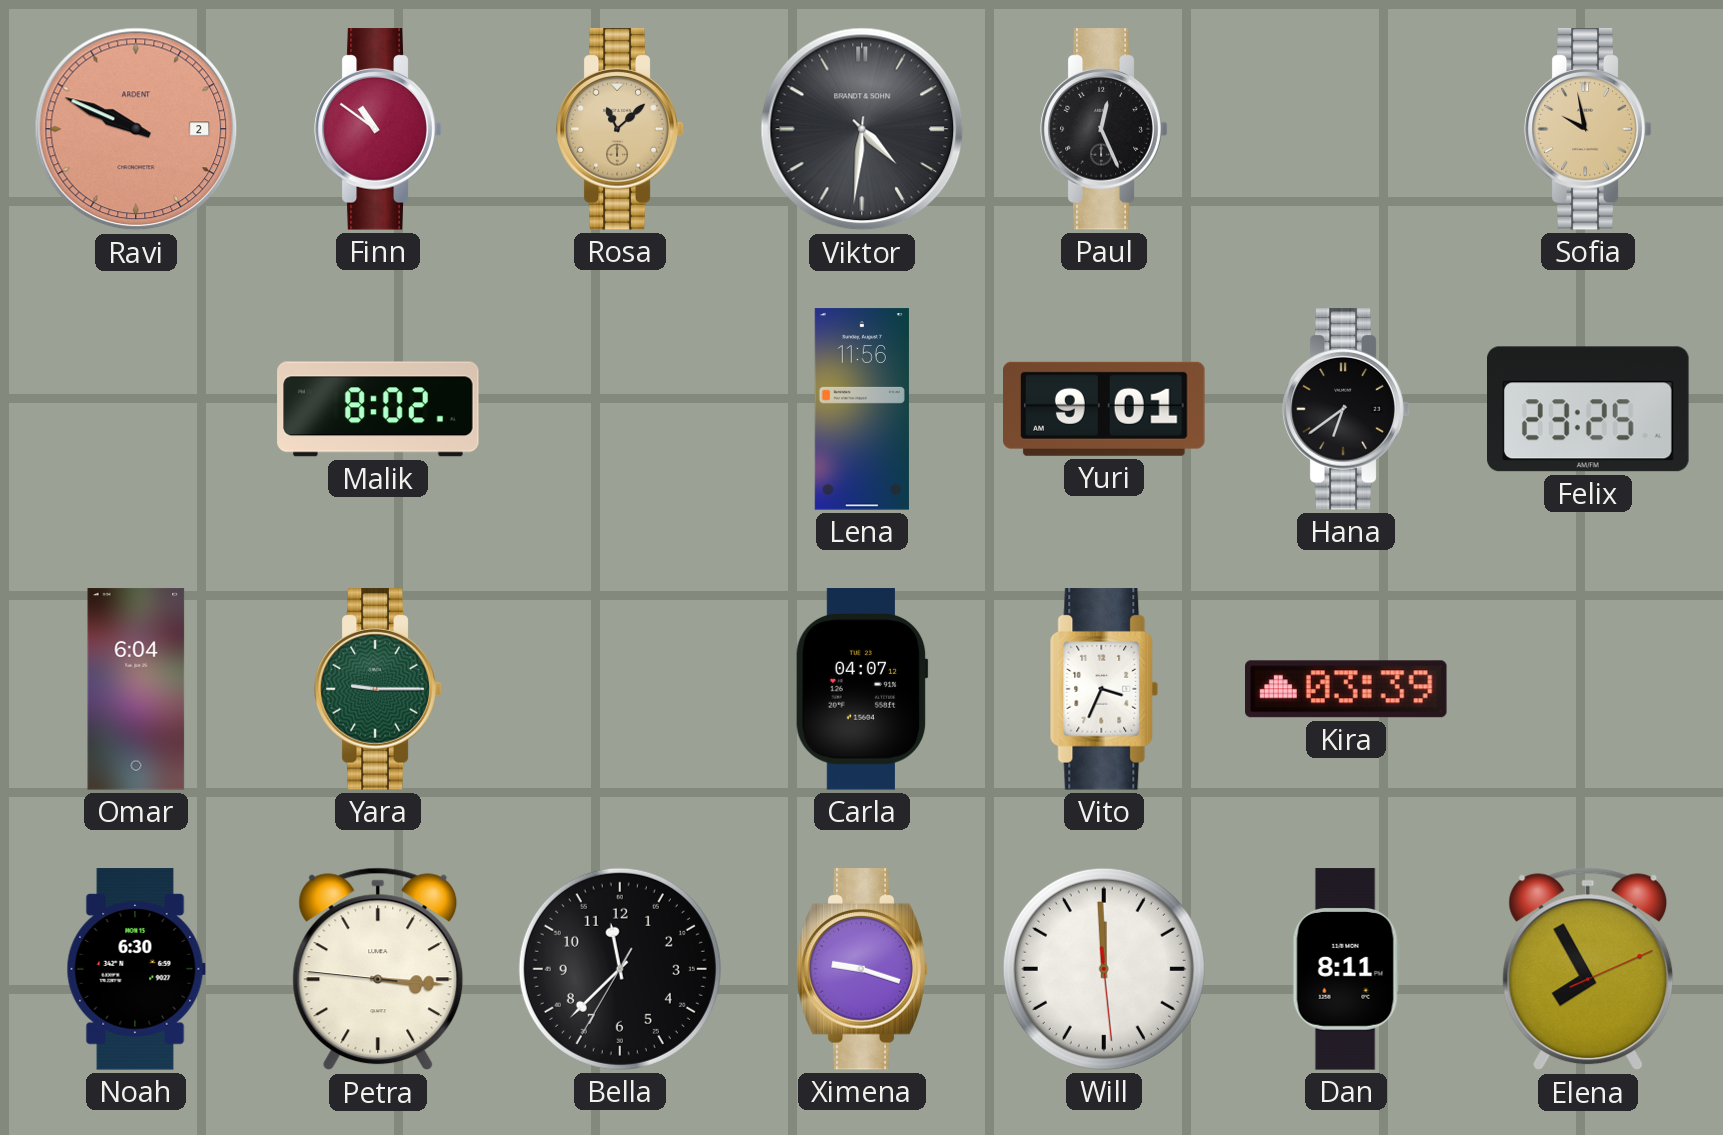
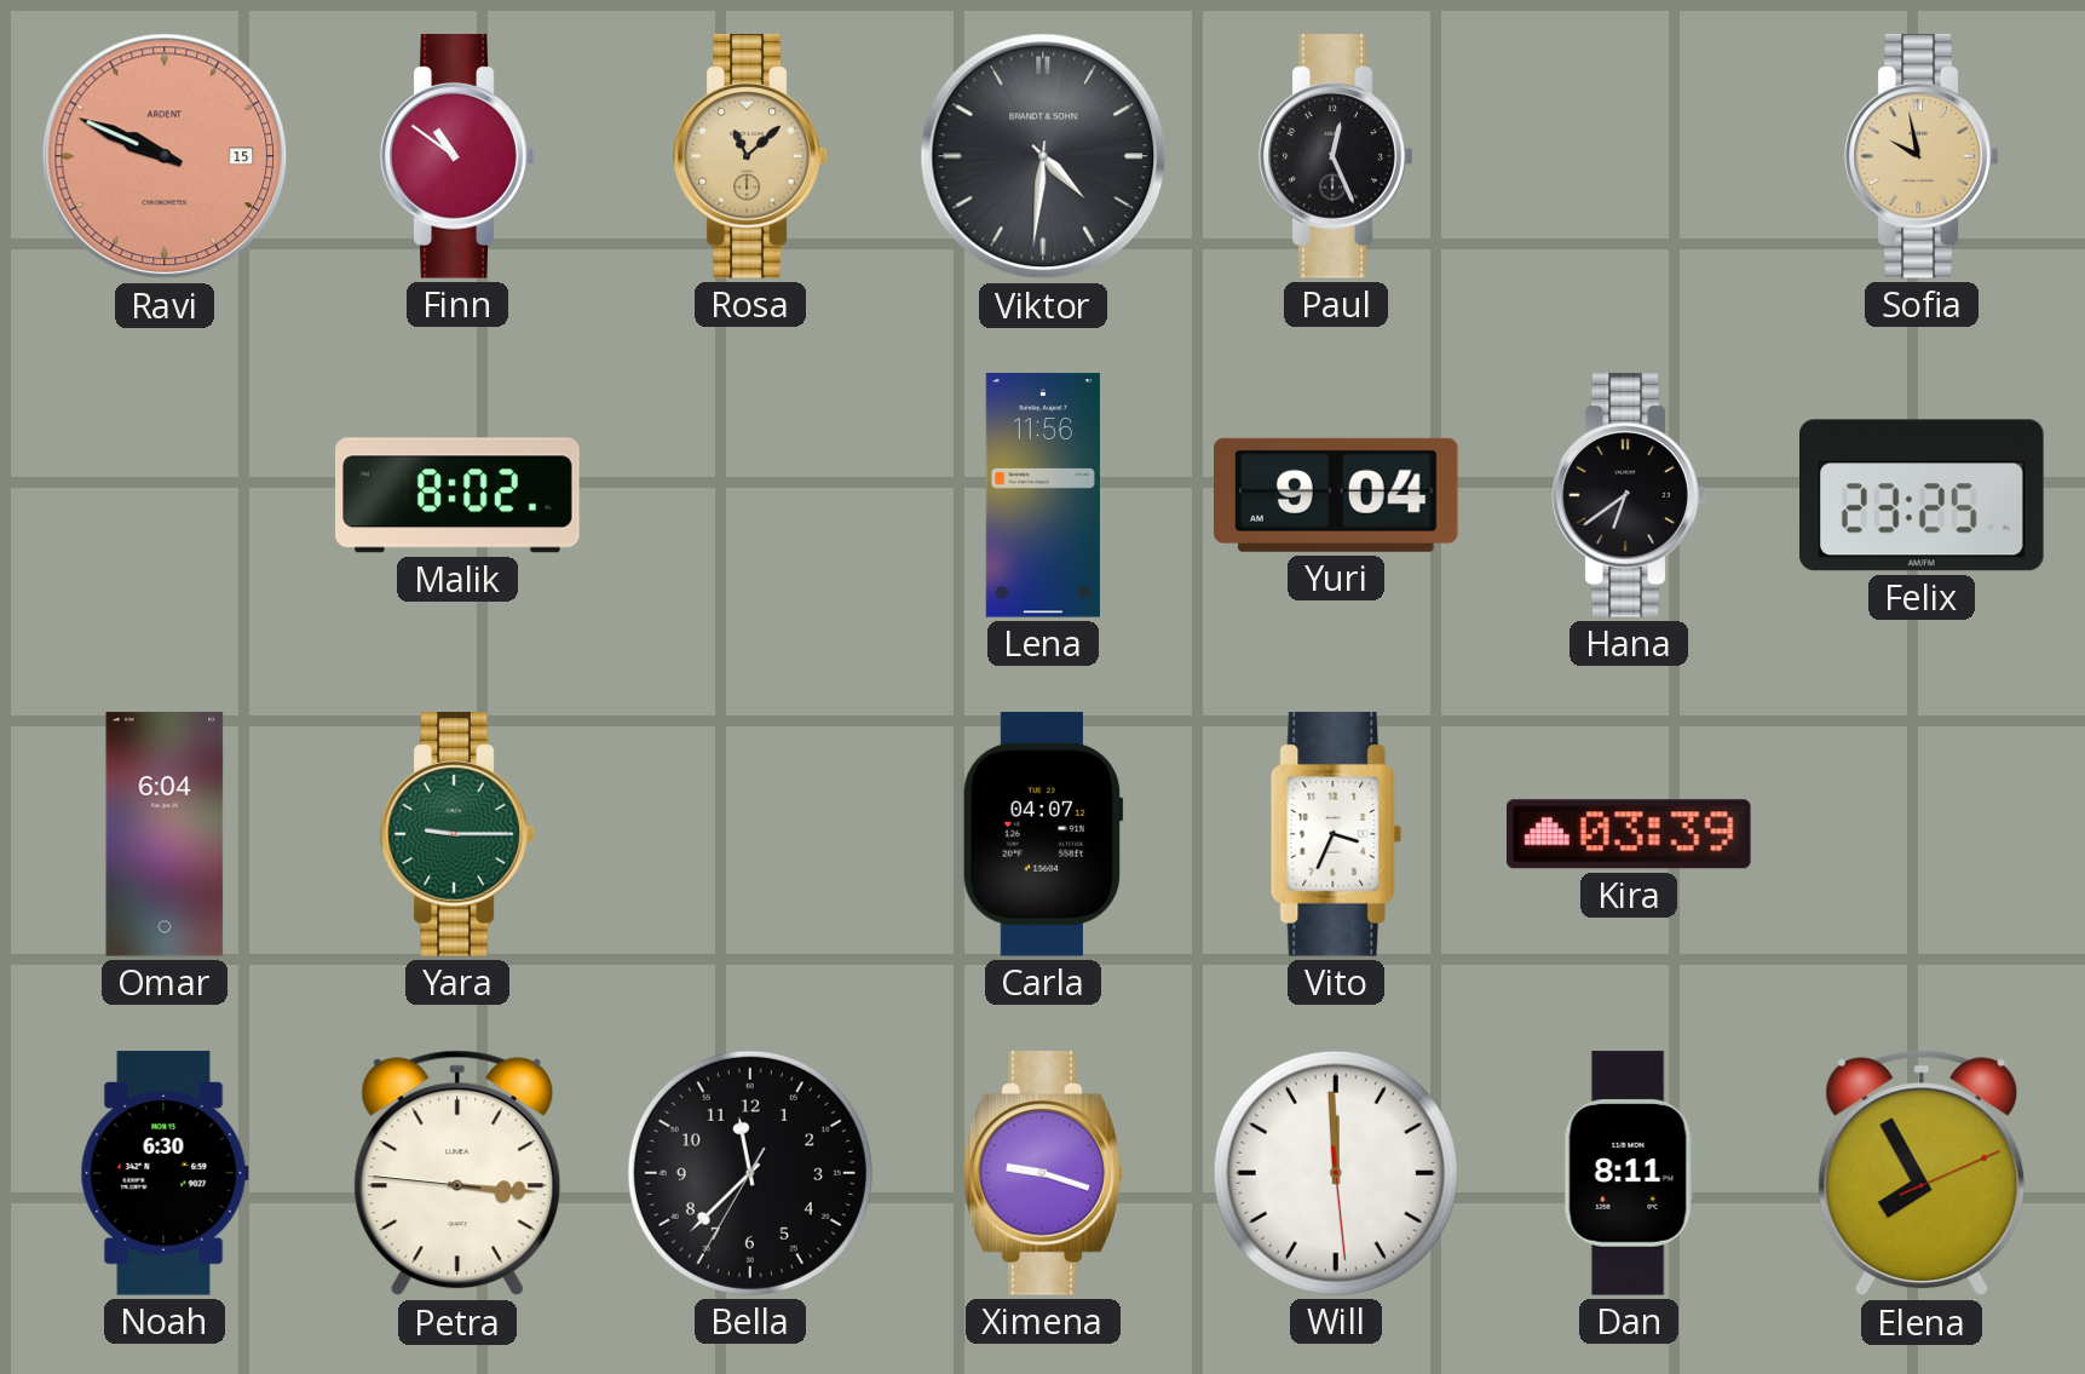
Ravi date: 2 -> 15 (165, 156)
Yuri: 9:01 -> 9:04 (1337, 495)
